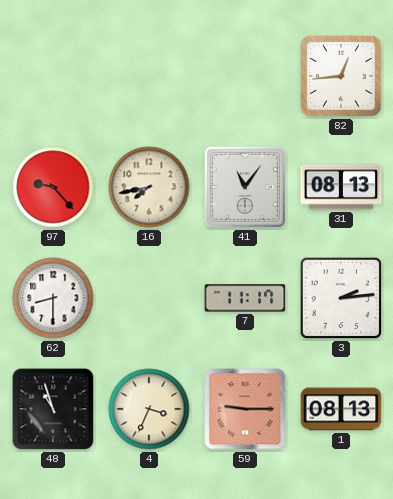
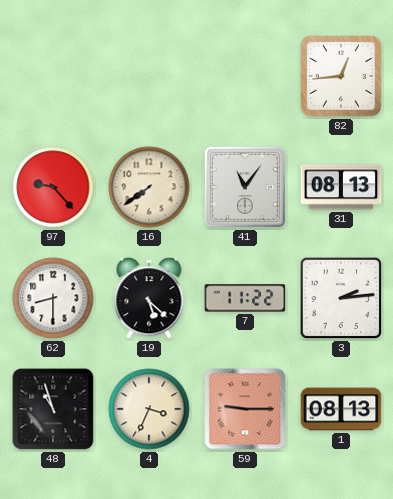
16: 7:43 -> 7:39 (149, 187)
19: none -> 5:22 (149, 298)
7: 11:17 -> 11:22 (245, 298)
